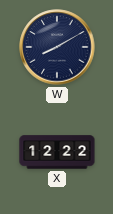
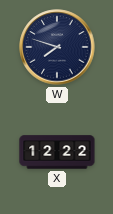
W: 8:10 -> 7:48 (57, 47)
